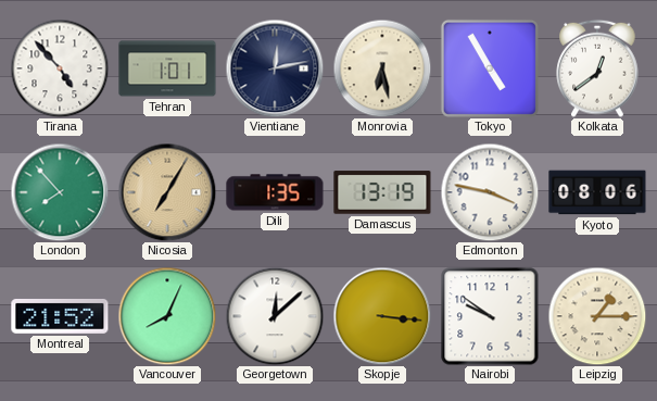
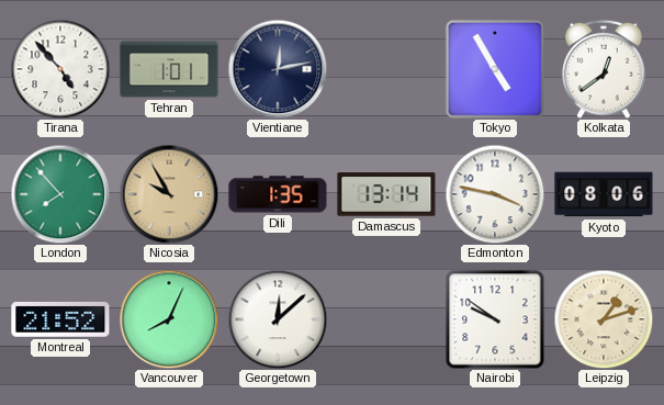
Monrovia: 6:28 -> none (382, 68)
Nicosia: 7:05 -> 9:55 (169, 194)
Damascus: 13:19 -> 13:14 (386, 194)
Skopje: 3:16 -> none (382, 316)
Leipzig: 1:15 -> 1:12 (604, 319)
